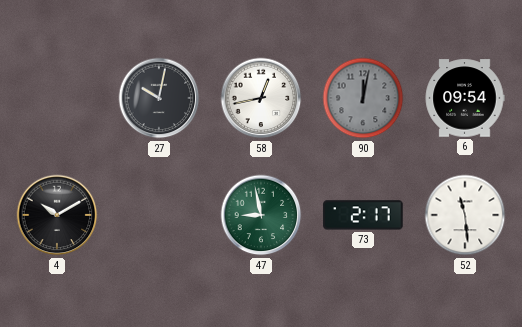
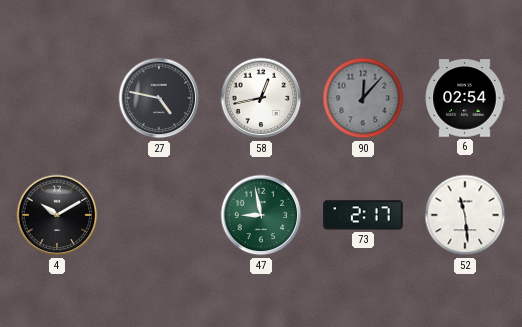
27: 10:02 -> 4:47 (159, 98)
90: 12:02 -> 12:07 (363, 98)
6: 09:54 -> 02:54 (465, 98)
